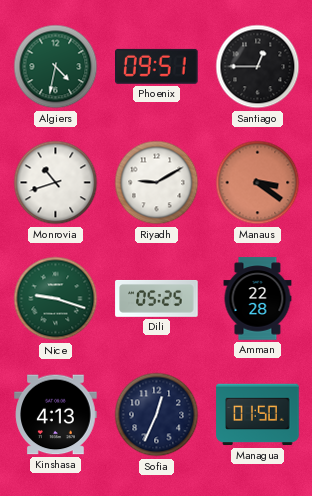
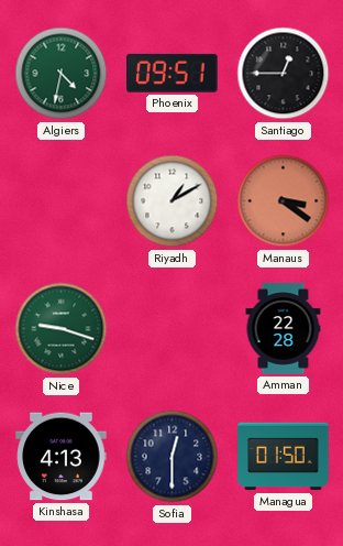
Monrovia: 10:42 -> none (56, 183)
Riyadh: 9:10 -> 1:10 (173, 201)
Dili: 05:25 -> none (157, 298)
Sofia: 12:34 -> 12:30 (173, 457)
